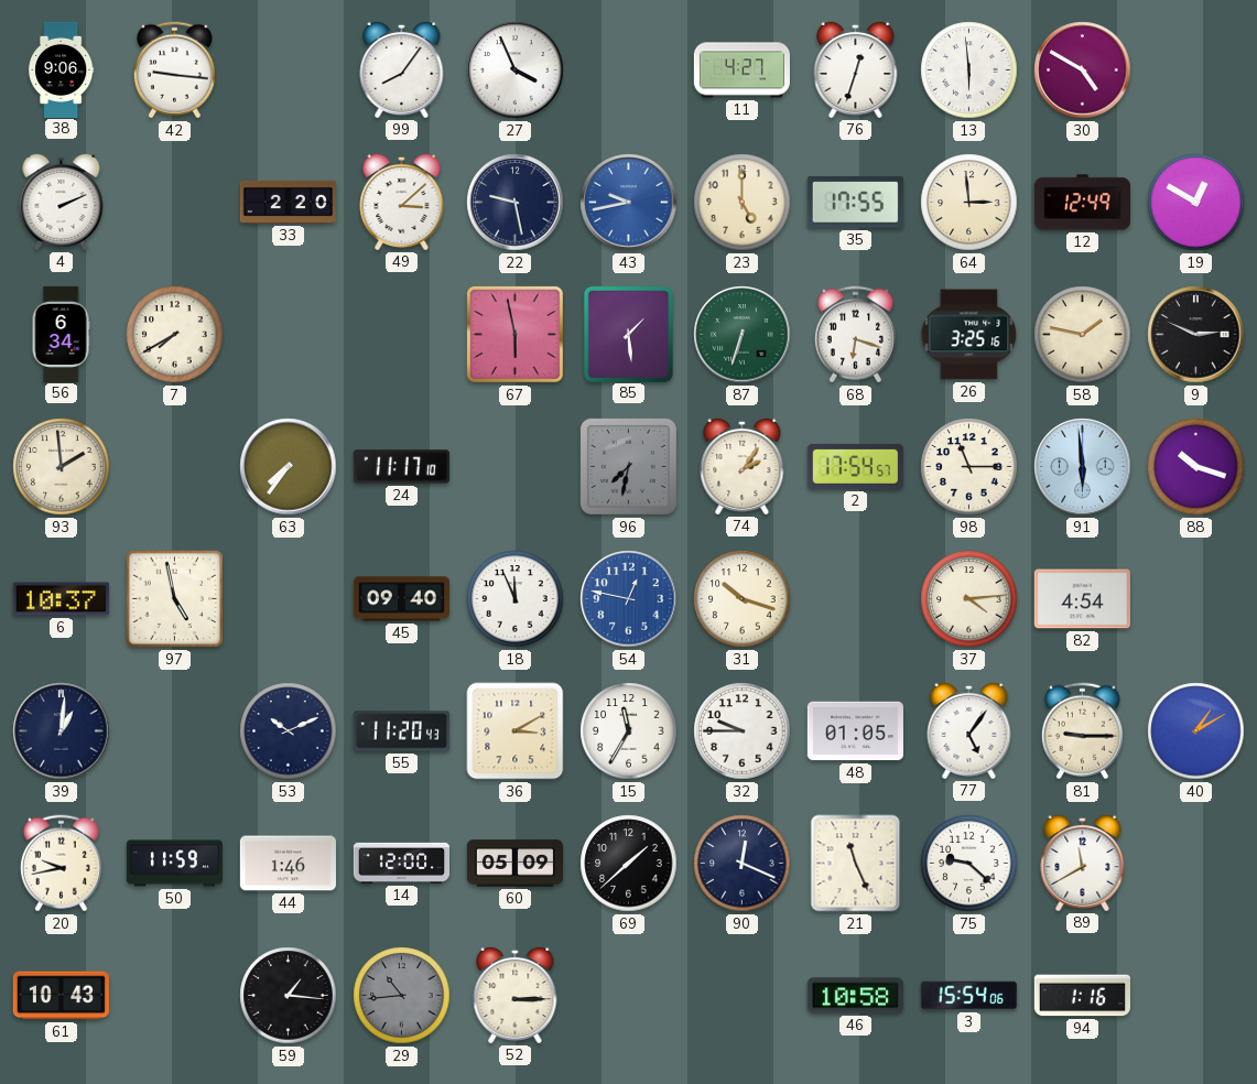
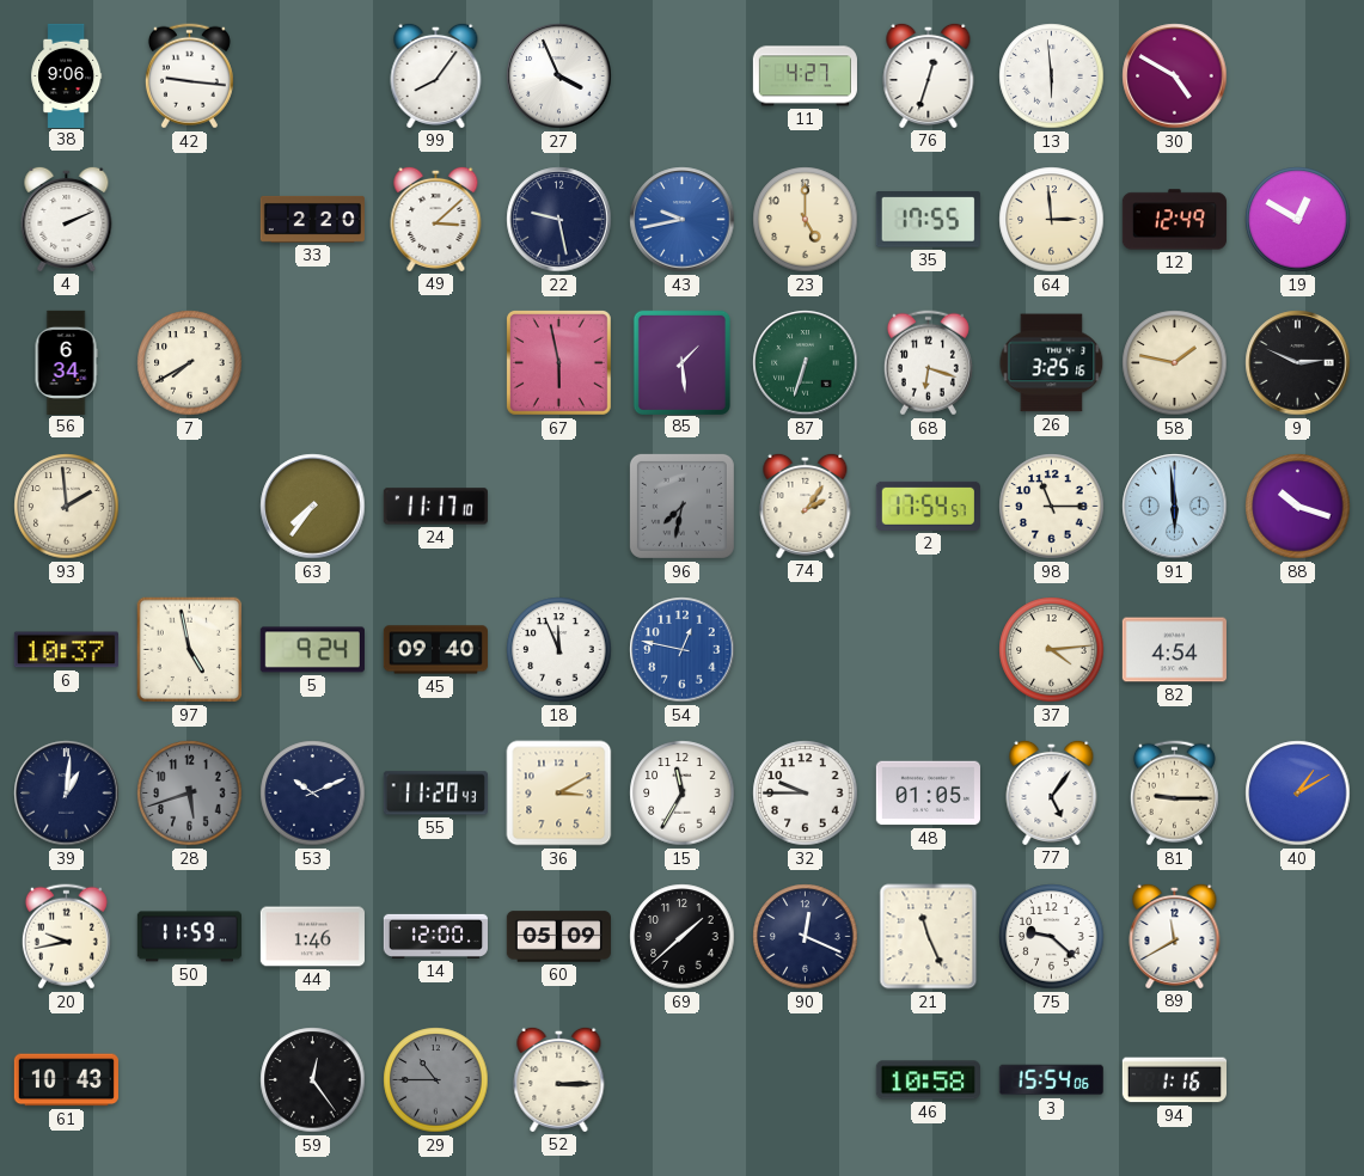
5: none -> 9:24 (312, 650)
31: 10:18 -> none (743, 599)
28: none -> 5:42 (190, 794)
59: 1:16 -> 12:24 (313, 1080)
29: 10:44 -> 10:45 (436, 1080)
